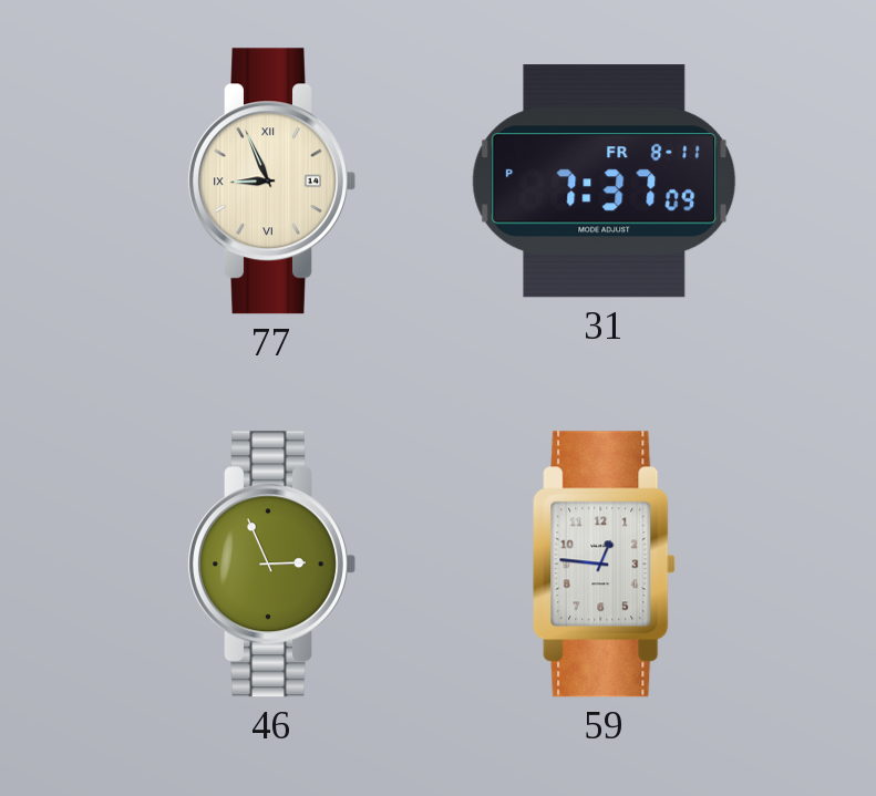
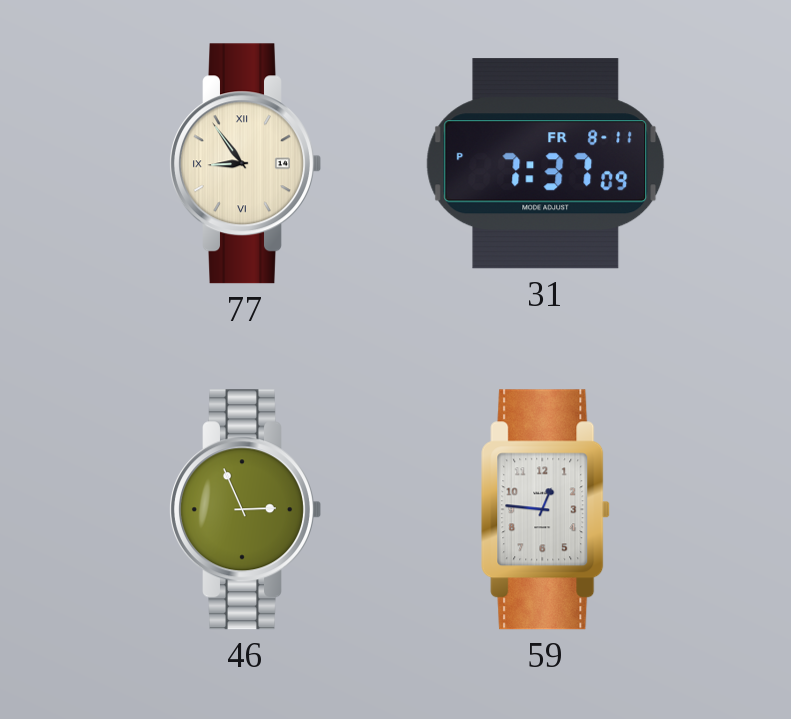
77: 8:56 -> 8:54 (246, 164)
